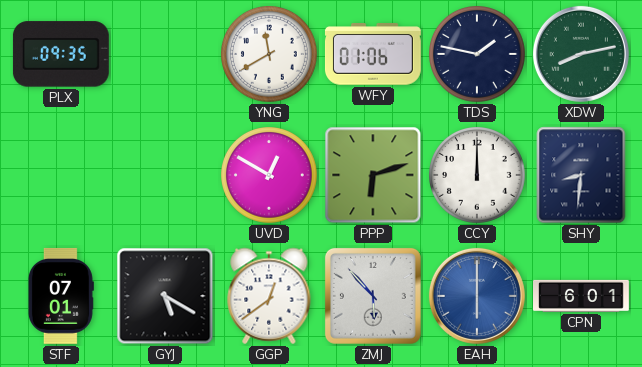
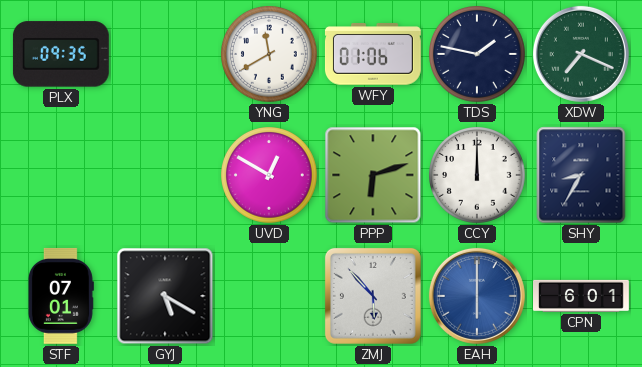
XDW: 8:13 -> 7:19 (581, 54)
SHY: 8:31 -> 8:35 (581, 175)
GGP: 12:39 -> none (269, 296)
